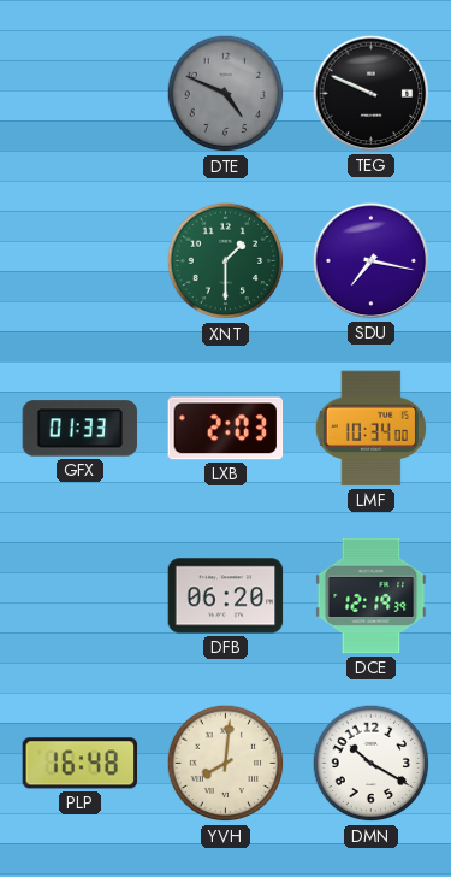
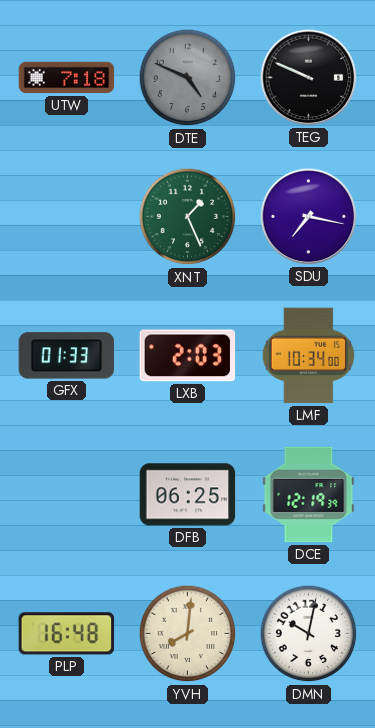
UTW: none -> 7:18 (67, 78)
XNT: 1:30 -> 1:26 (188, 217)
DFB: 06:20 -> 06:25 (188, 495)
DMN: 10:20 -> 10:02 (309, 634)
